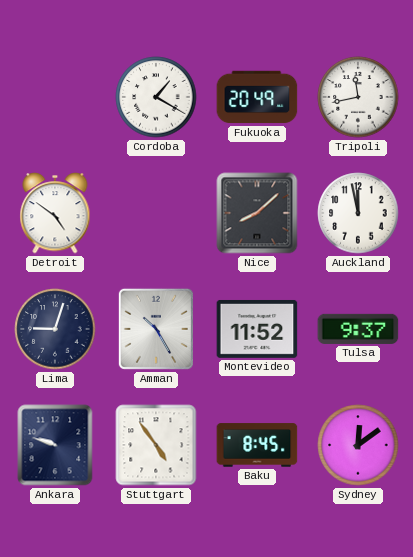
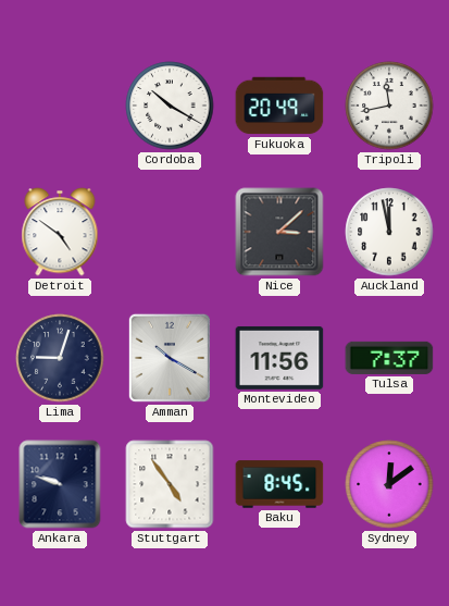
Cordoba: 1:20 -> 10:20 (170, 106)
Nice: 8:08 -> 3:08 (279, 232)
Amman: 10:25 -> 10:20 (170, 358)
Montevideo: 11:52 -> 11:56 (279, 358)
Tulsa: 9:37 -> 7:37 (389, 358)
